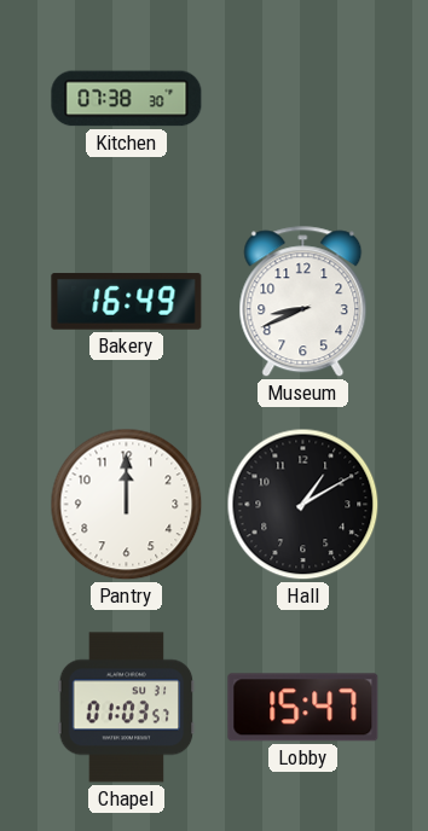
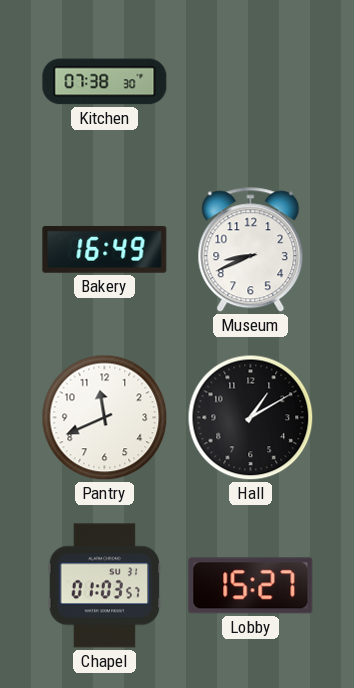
Pantry: 12:00 -> 11:41 (105, 418)
Lobby: 15:47 -> 15:27 (251, 586)
